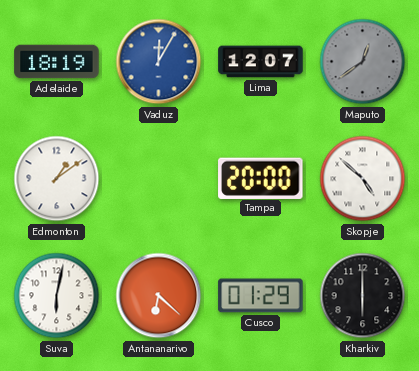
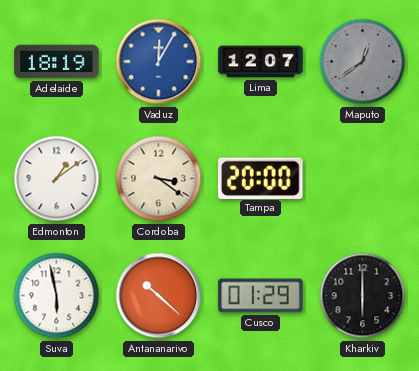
Cordoba: none -> 3:21 (159, 179)
Skopje: 4:52 -> none (363, 179)
Suva: 6:02 -> 5:58 (57, 296)
Antananarivo: 6:22 -> 10:22 (159, 296)
